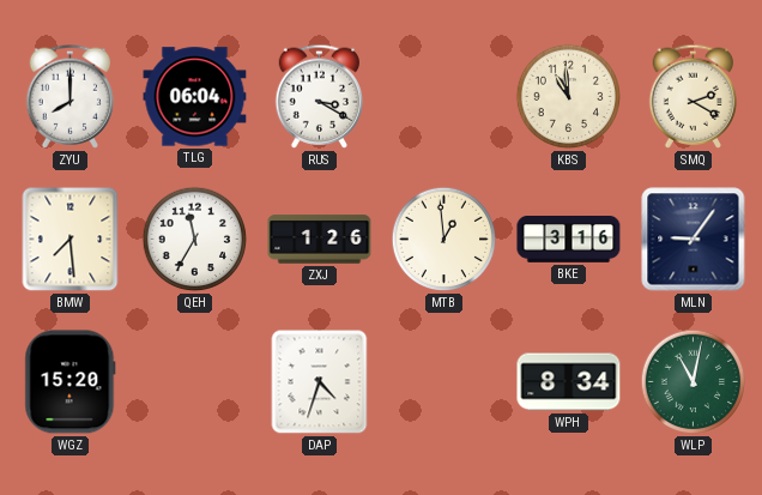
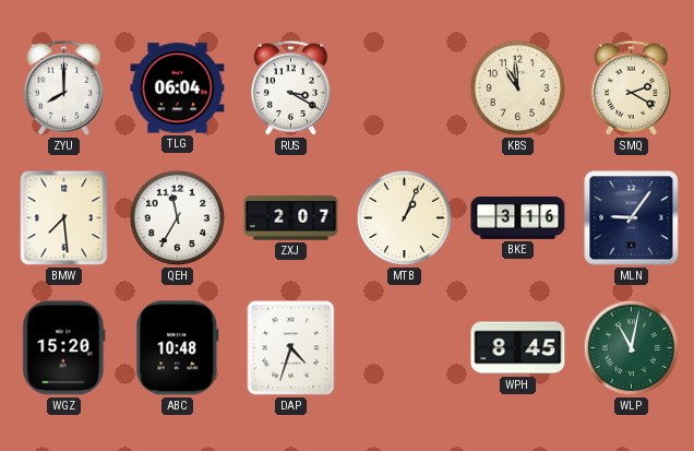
ZXJ: 1:26 -> 2:07 (291, 218)
MTB: 12:59 -> 1:04 (405, 218)
ABC: none -> 10:48 (178, 348)
WPH: 8:34 -> 8:45 (518, 348)
